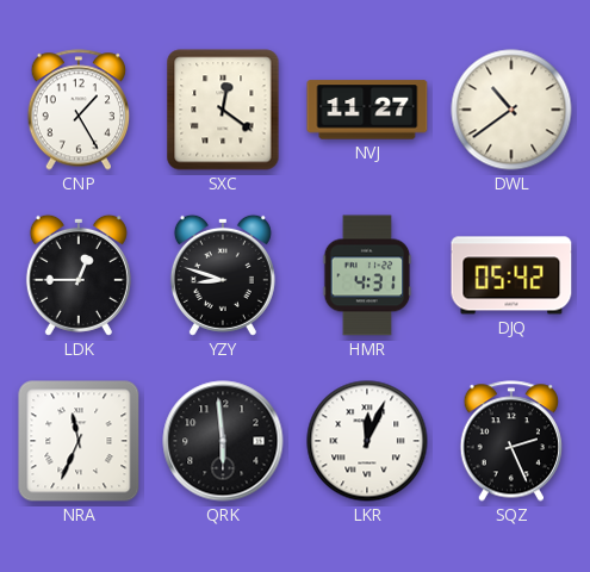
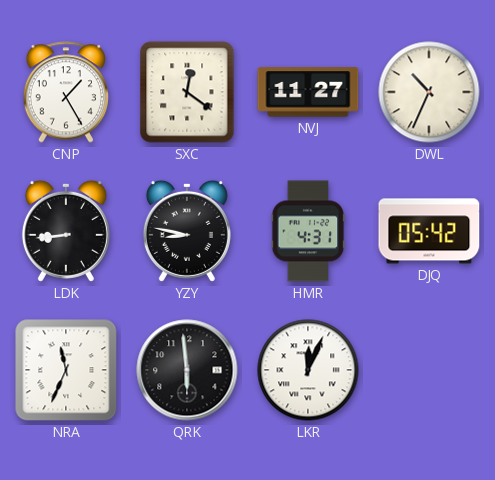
DWL: 10:39 -> 10:34 (429, 92)
LDK: 12:45 -> 8:44 (66, 231)
YZY: 8:48 -> 8:47 (187, 231)
SQZ: 2:26 -> none (510, 441)
